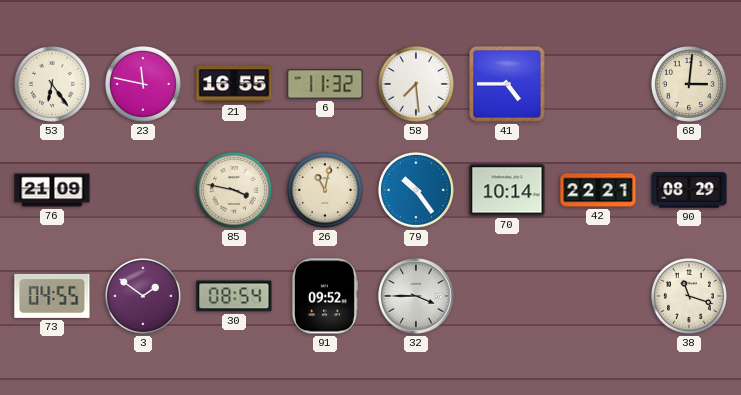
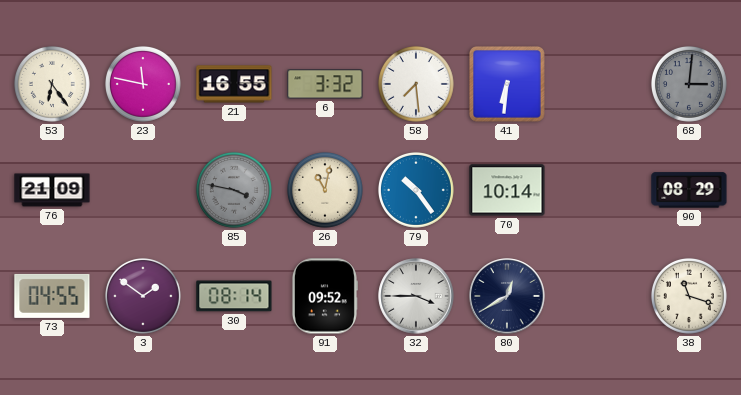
6: 11:32 -> 3:32 (325, 84)
41: 4:45 -> 6:31 (507, 84)
68 dial: cream -> grey (689, 84)
85 dial: cream -> grey (234, 190)
42: 22:21 -> none (598, 190)
30: 08:54 -> 08:14 (234, 296)
80: none -> 12:40 (507, 296)
